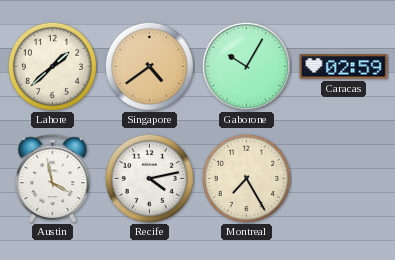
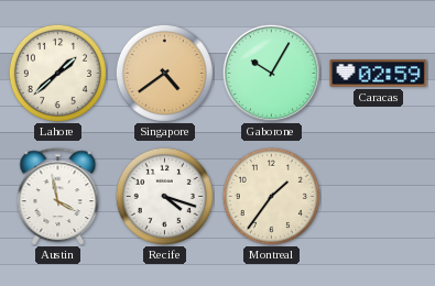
Recife: 4:13 -> 4:18 (164, 196)
Montreal: 7:25 -> 1:36 (271, 196)
